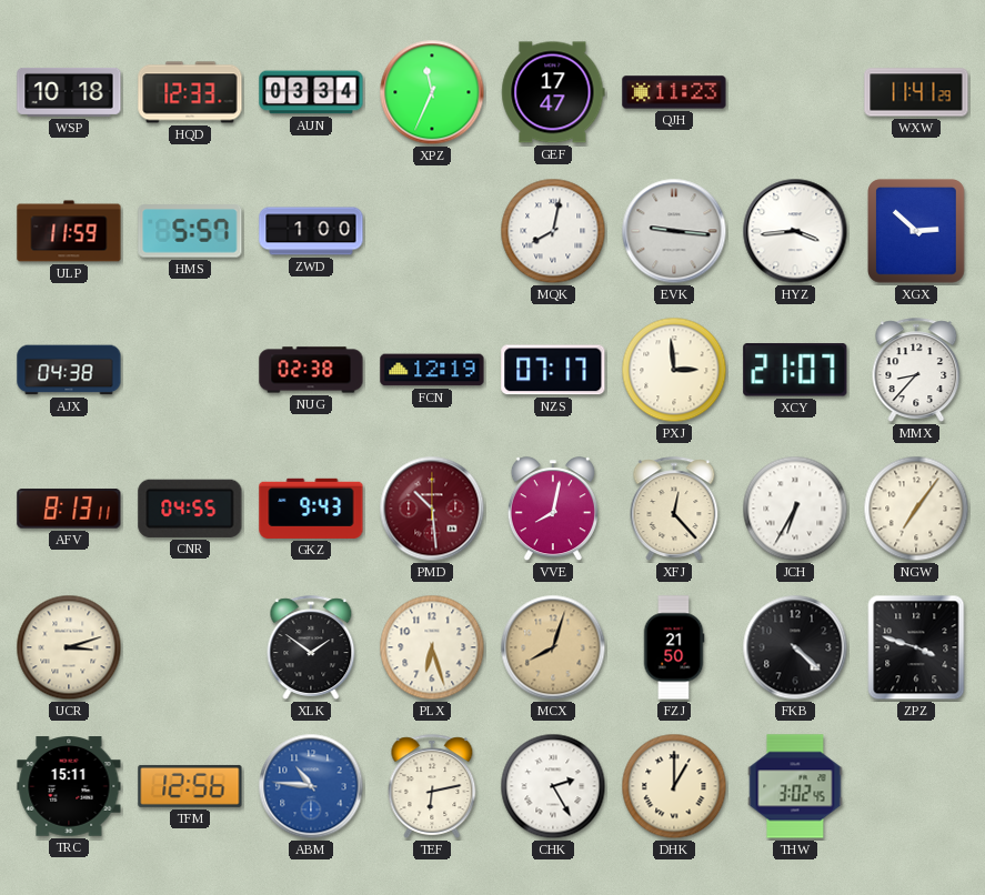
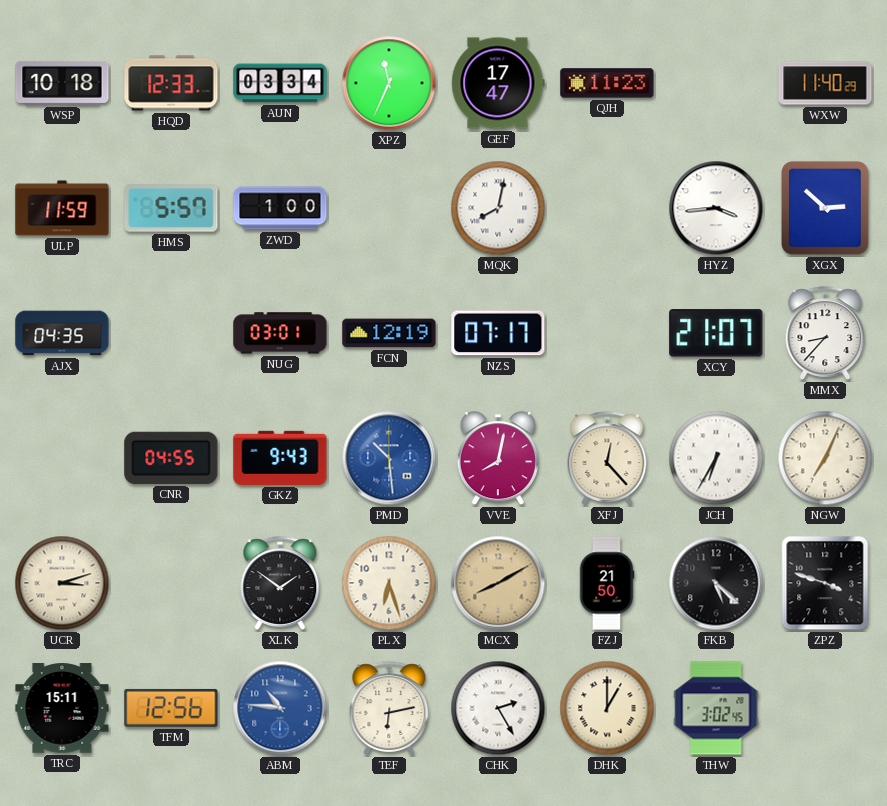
WXW: 11:41 -> 11:40 (825, 83)
EVK: 9:16 -> none (674, 231)
AJX: 04:38 -> 04:35 (62, 333)
NUG: 02:38 -> 03:01 (280, 333)
PXJ: 2:59 -> none (674, 370)
AFV: 8:13 -> none (69, 509)
PMD dial: burgundy -> blue (389, 458)
NGW: 7:06 -> 7:04 (825, 458)
MCX: 8:03 -> 8:10 (498, 583)
FKB: 4:22 -> 5:22 (716, 583)
